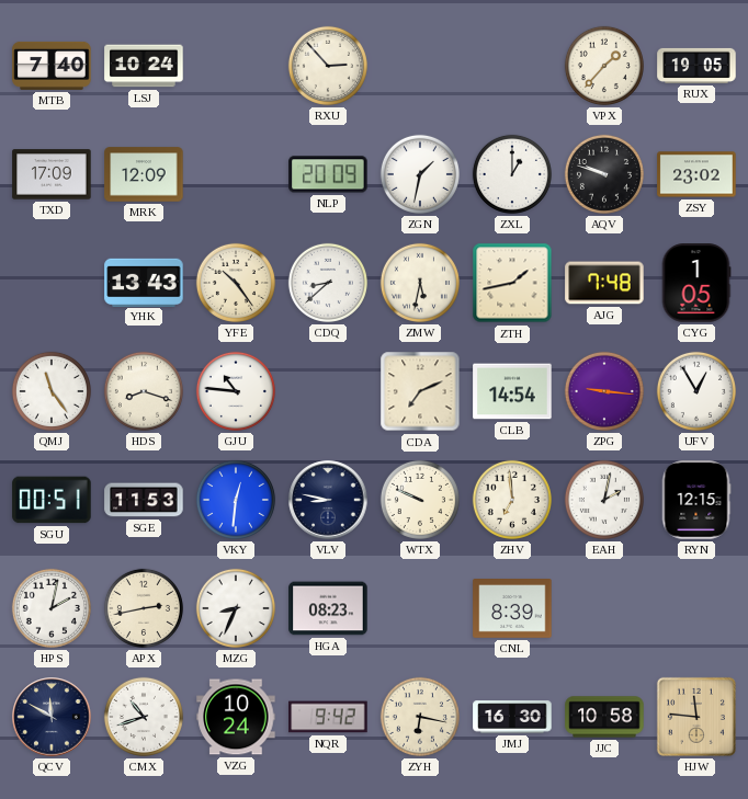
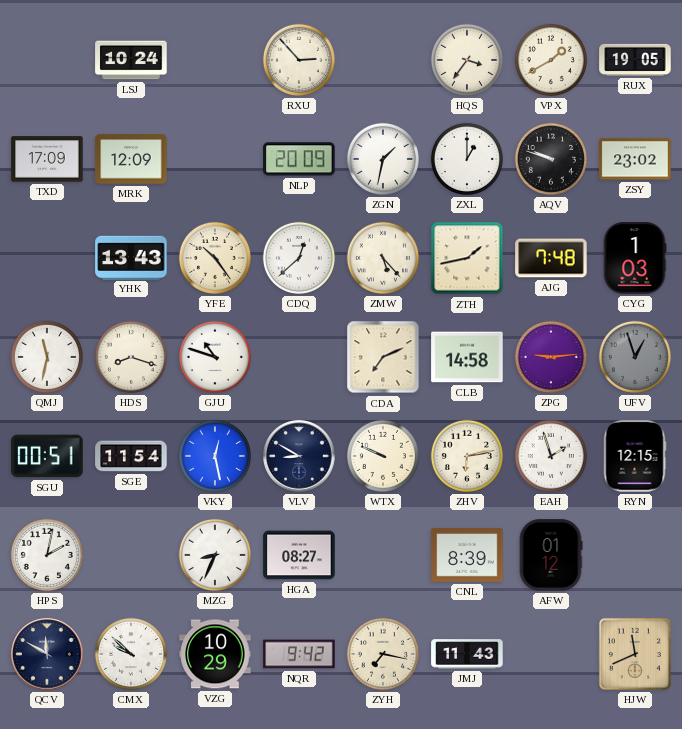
MTB: 7:40 -> none (52, 66)
HQS: none -> 3:36 (467, 60)
VPX: 1:37 -> 1:40 (551, 60)
CDQ: 8:38 -> 12:38 (299, 258)
ZMW: 5:32 -> 5:23 (383, 258)
CYG: 1:05 -> 1:03 (635, 258)
QMJ: 11:24 -> 11:32 (47, 357)
GJU: 10:46 -> 10:48 (215, 357)
CLB: 14:54 -> 14:58 (467, 357)
ZPG: 9:16 -> 9:14 (551, 357)
UFV: 12:55 -> 12:57 (635, 357)
UFV dial: white -> grey (635, 357)
SGE: 11:53 -> 11:54 (131, 456)
VKY: 12:31 -> 12:28 (215, 456)
VLV: 8:47 -> 8:50 (299, 456)
ZHV: 6:59 -> 6:13 (467, 456)
EAH: 2:02 -> 1:57 (551, 456)
APX: 2:43 -> none (144, 608)
HGA: 08:23 -> 08:27 (299, 555)
AFW: none -> 01:12 (551, 555)
CMX: 10:42 -> 9:52 (131, 654)
VZG: 10:24 -> 10:29 (215, 654)
ZYH: 6:17 -> 7:17 (383, 654)
JMJ: 16:30 -> 11:43 (467, 654)
JJC: 10:58 -> none (604, 717)
HJW: 11:46 -> 11:41 (635, 654)
